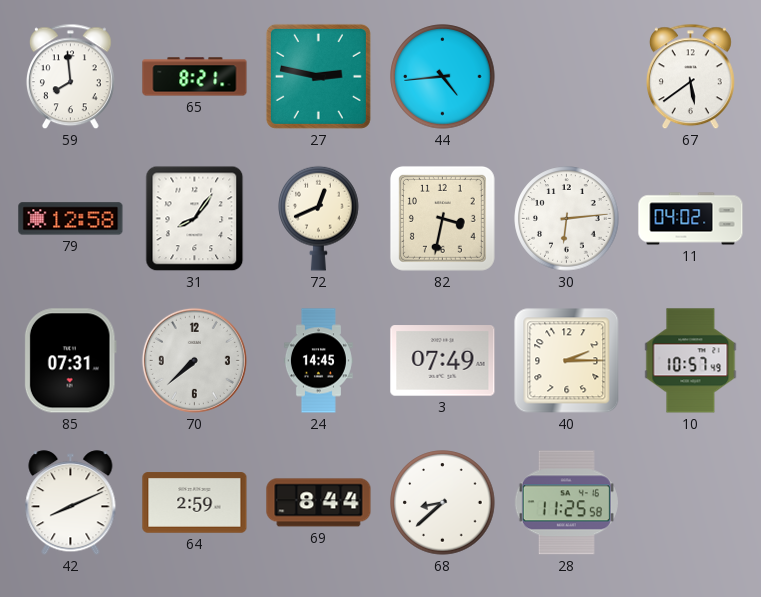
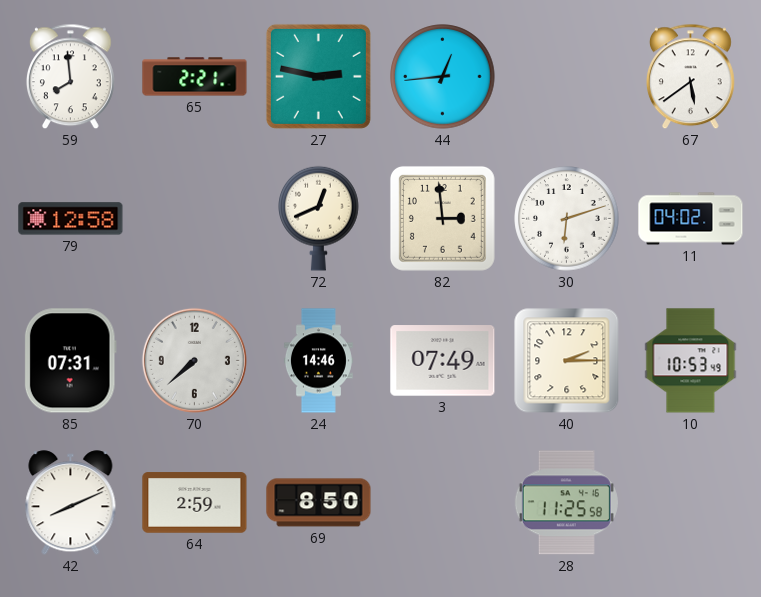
65: 8:21 -> 2:21 (195, 77)
44: 4:44 -> 12:44 (443, 77)
31: 8:06 -> none (195, 219)
82: 3:32 -> 2:59 (442, 218)
30: 6:14 -> 6:12 (567, 219)
24: 14:45 -> 14:46 (318, 361)
10: 10:57 -> 10:53 (691, 361)
69: 8:44 -> 8:50 (319, 503)
68: 8:38 -> none (443, 503)
